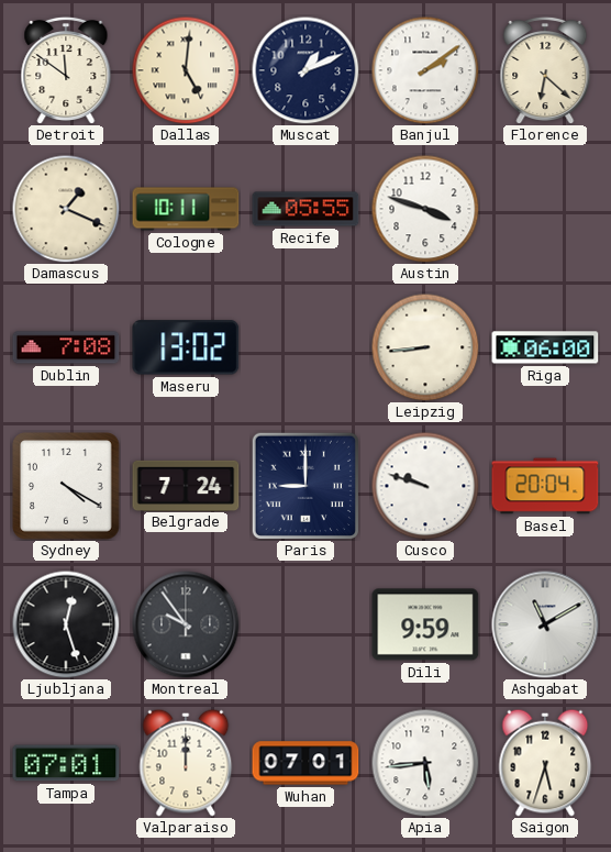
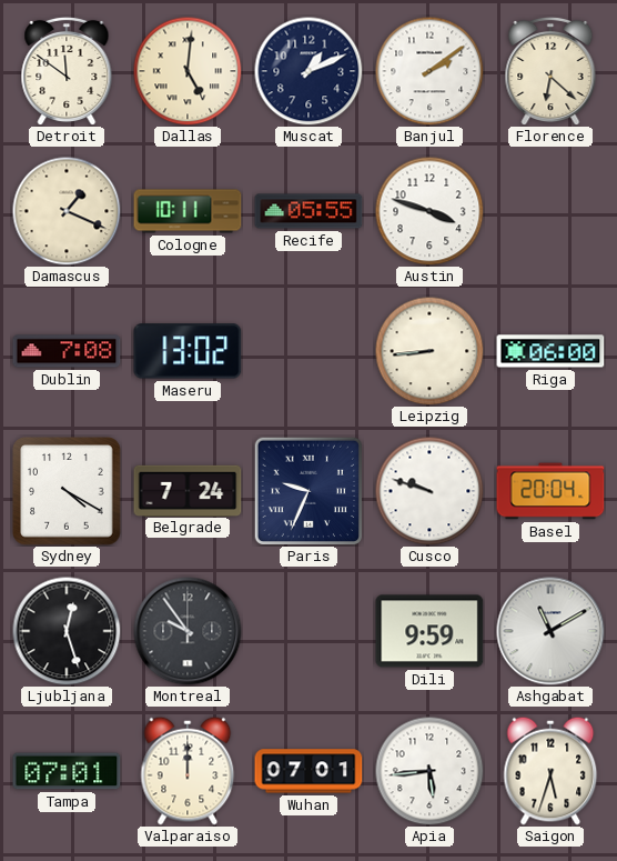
Paris: 9:00 -> 9:34 (307, 490)
